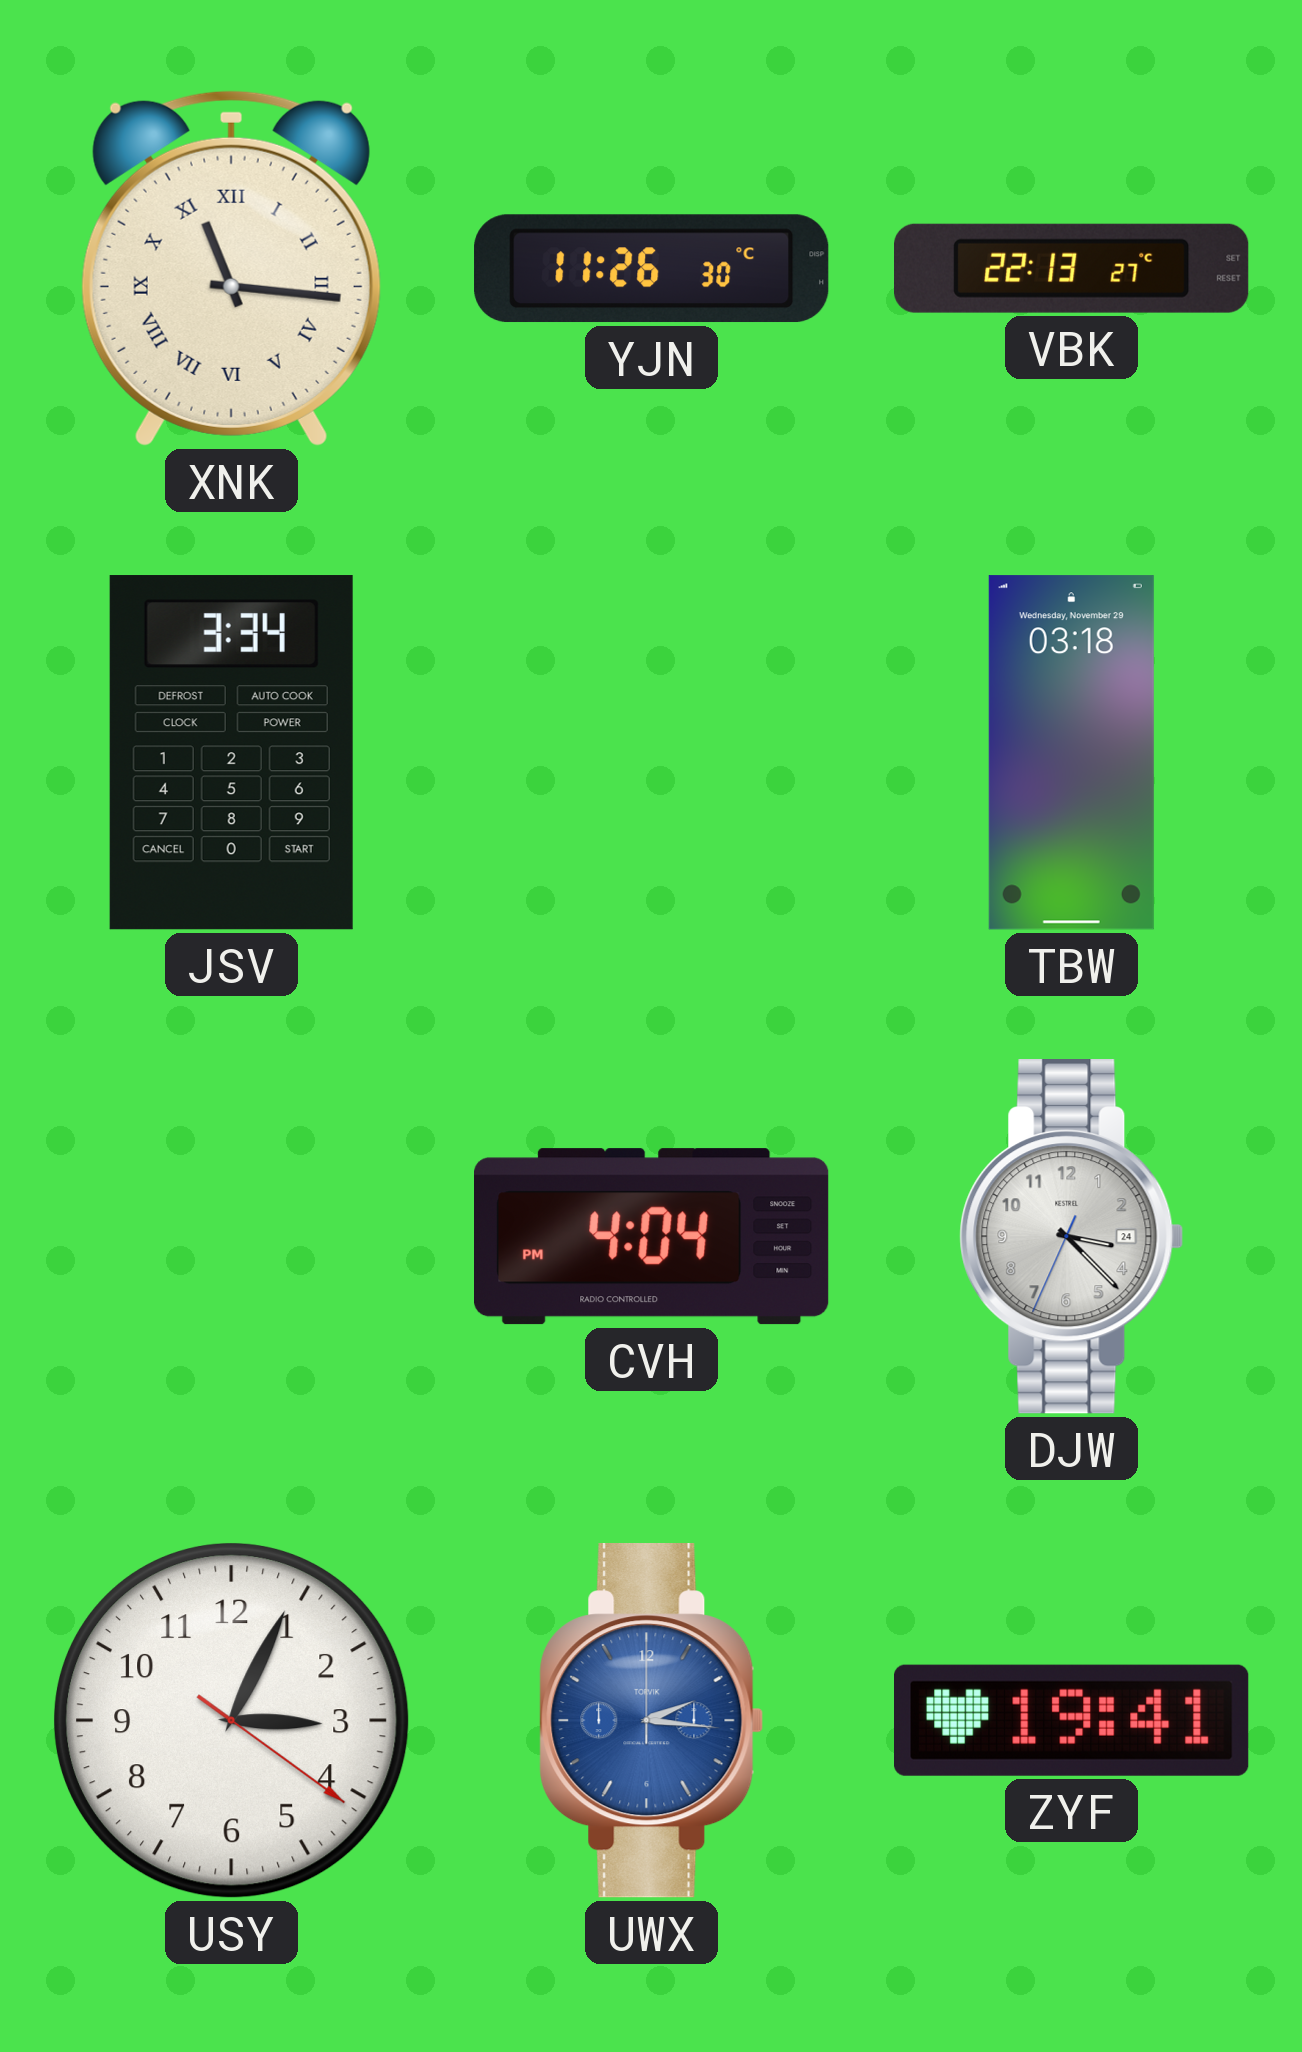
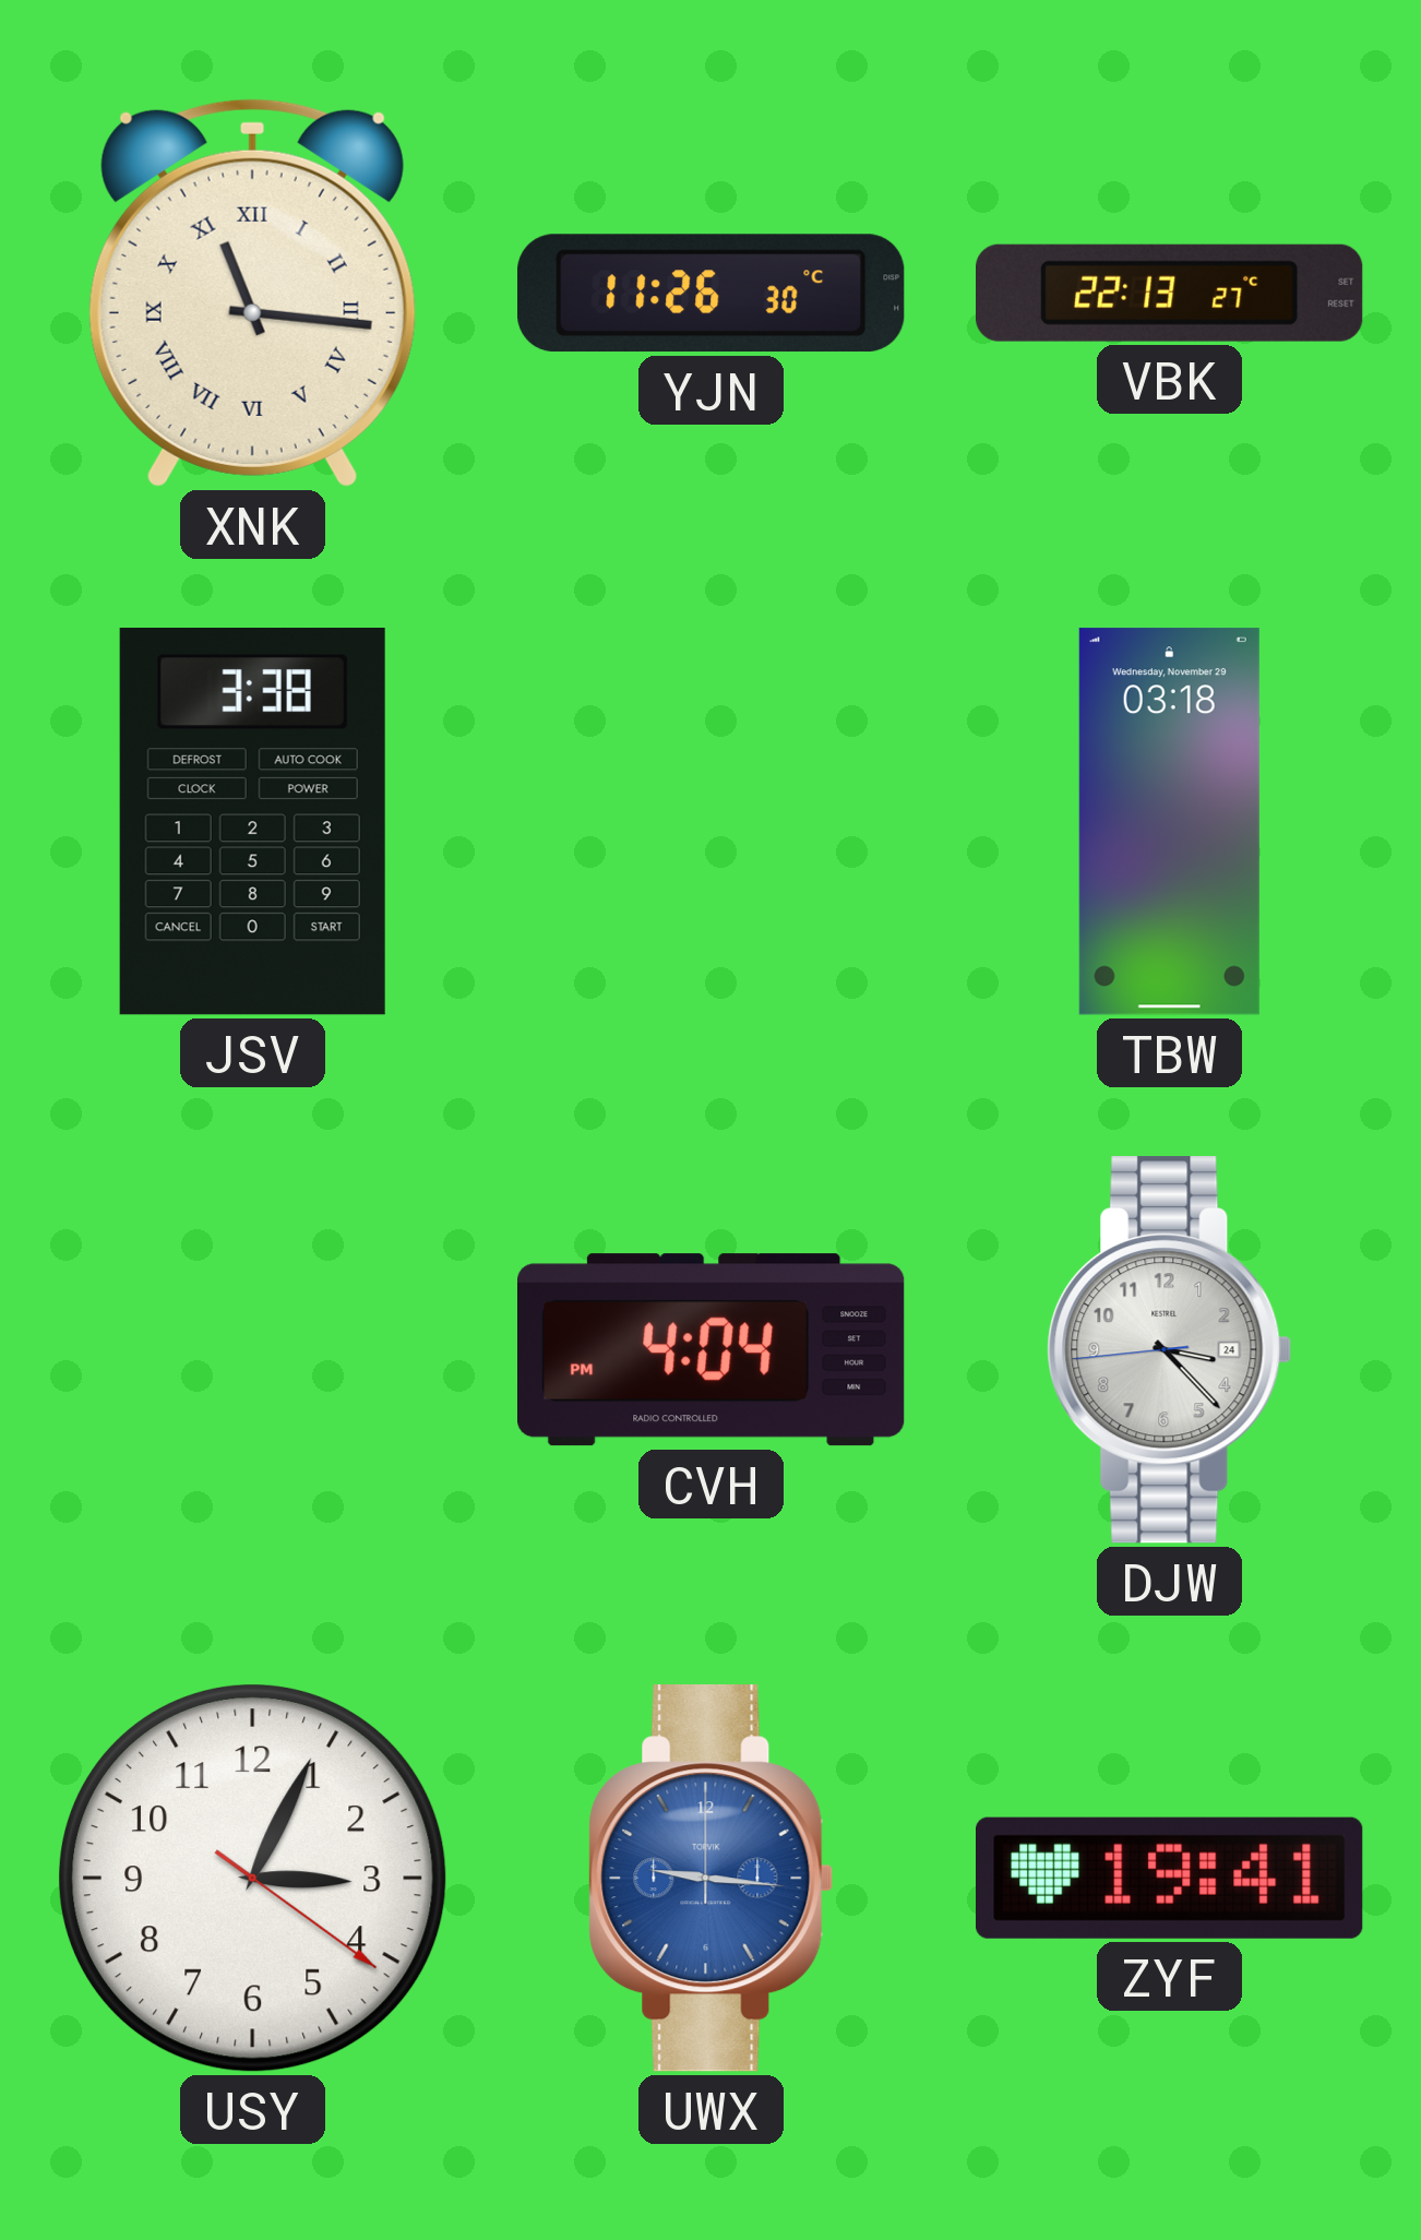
JSV: 3:34 -> 3:38 (252, 822)
DJW: 3:22:34 -> 3:22:44 (1170, 1350)
UWX: 2:16 -> 9:16 (712, 1879)
